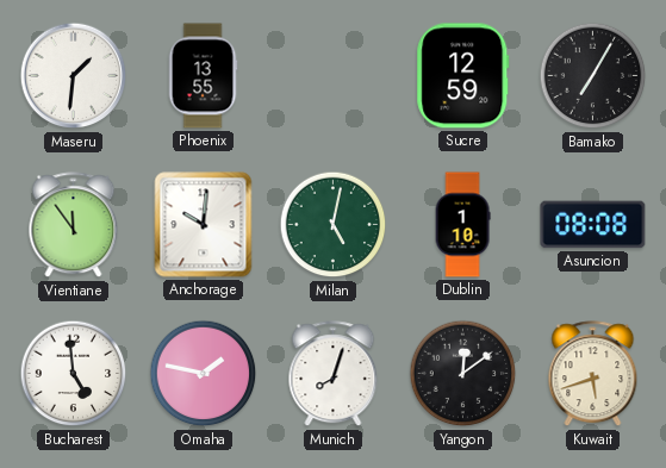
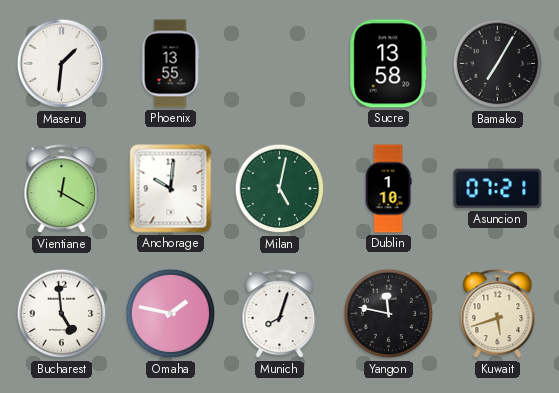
Sucre: 12:59 -> 13:58 (389, 64)
Vientiane: 11:54 -> 12:20 (62, 189)
Asuncion: 08:08 -> 07:21 (498, 189)
Yangon: 12:09 -> 11:47 (389, 314)
